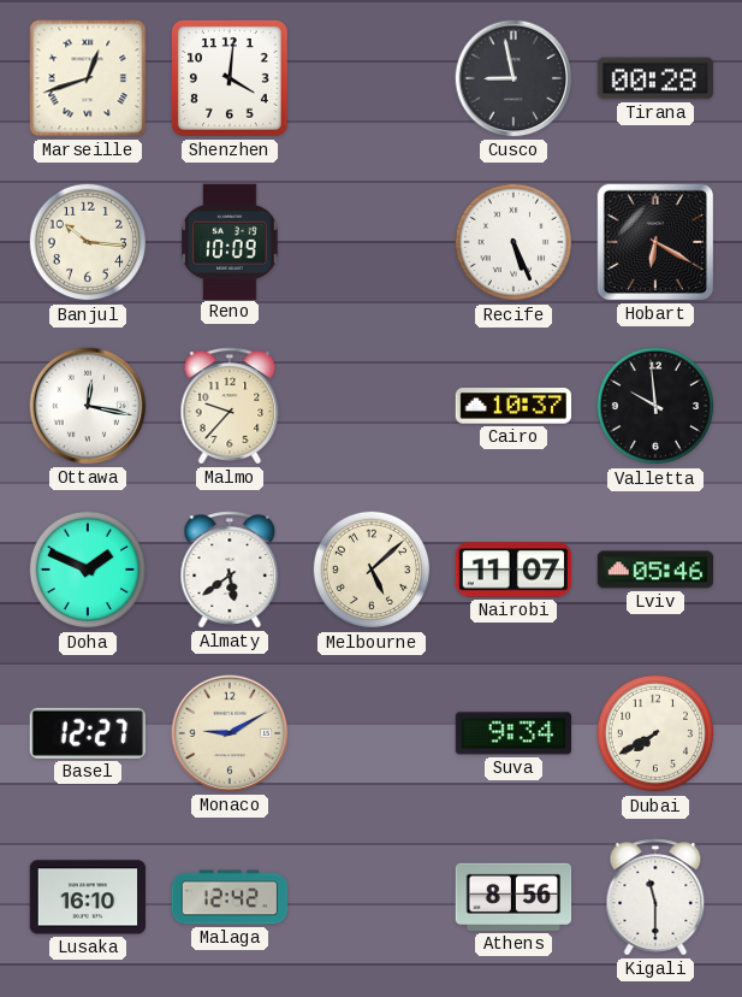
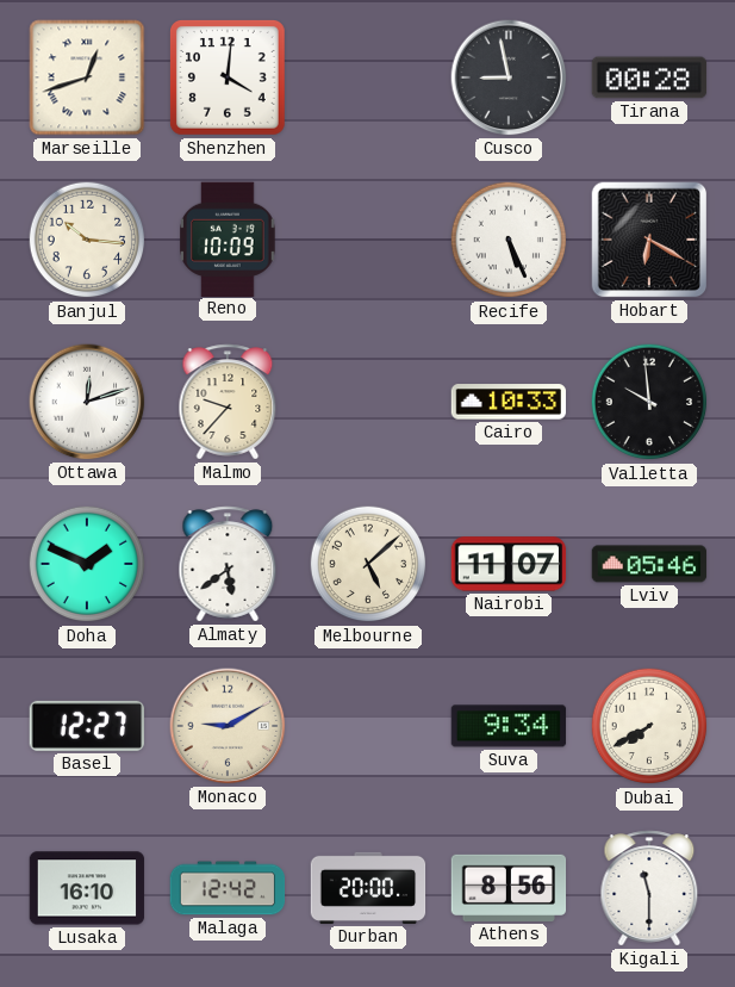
Ottawa: 12:17 -> 12:12 (87, 402)
Cairo: 10:37 -> 10:33 (509, 402)
Durban: none -> 20:00 (368, 888)
